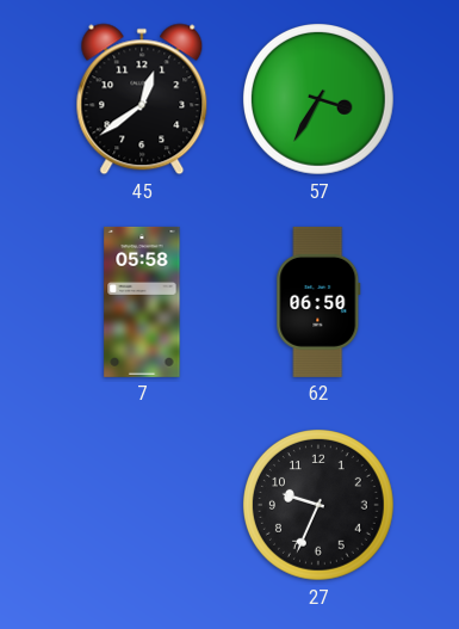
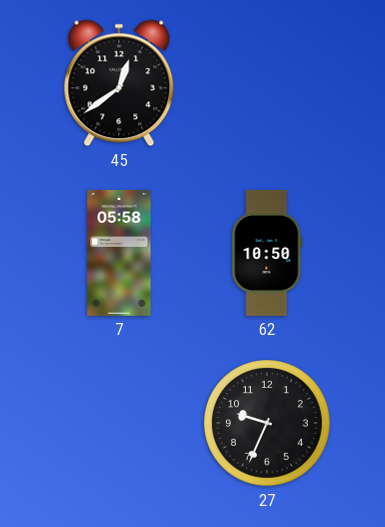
57: 3:35 -> none (320, 100)
62: 06:50 -> 10:50 (267, 253)
